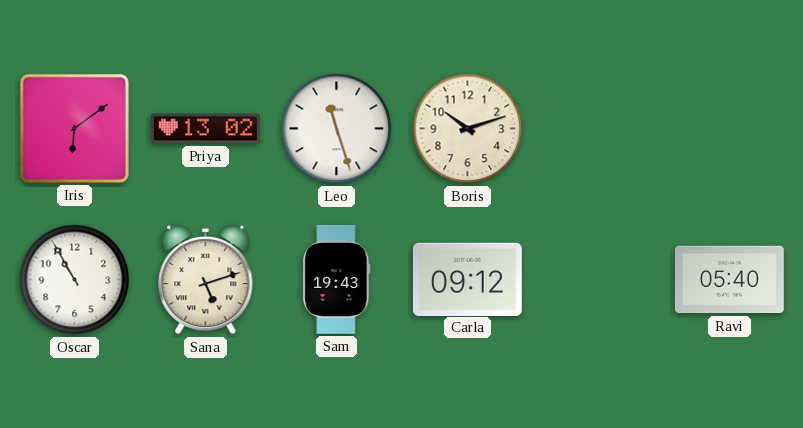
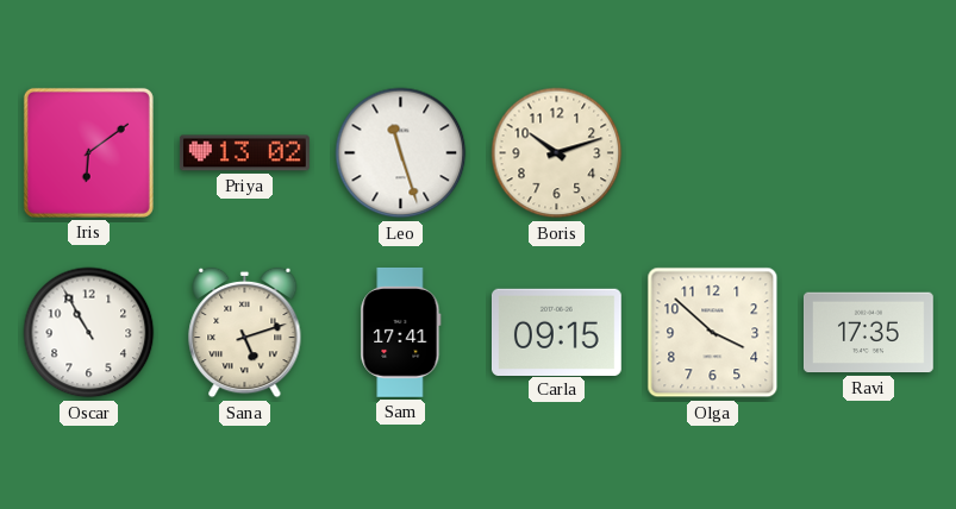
Sam: 19:43 -> 17:41 (401, 332)
Carla: 09:12 -> 09:15 (556, 332)
Olga: none -> 3:52 (713, 333)
Ravi: 05:40 -> 17:35 (868, 333)
